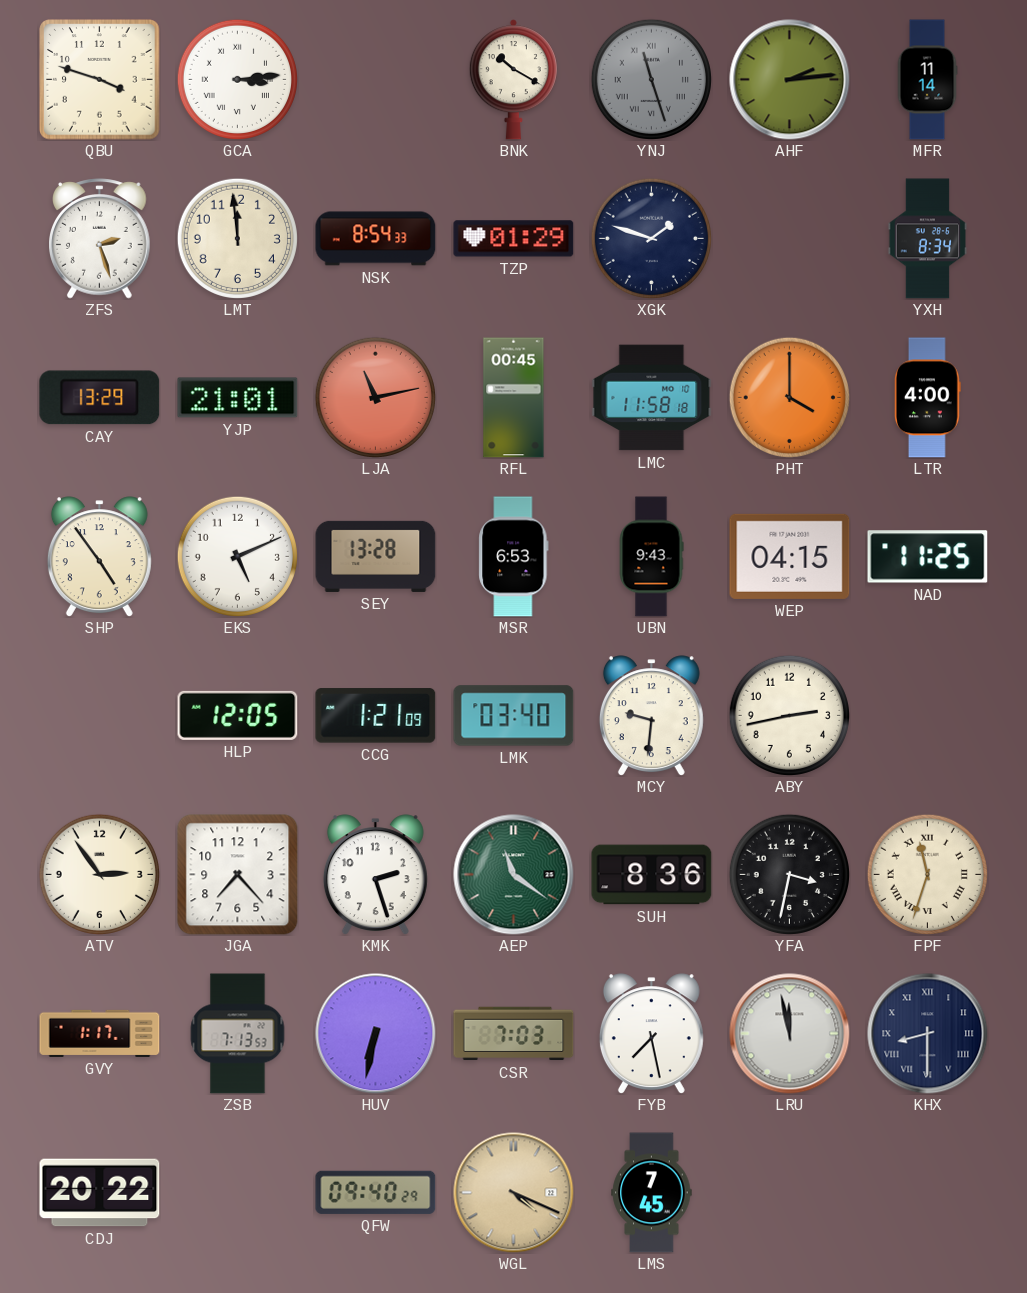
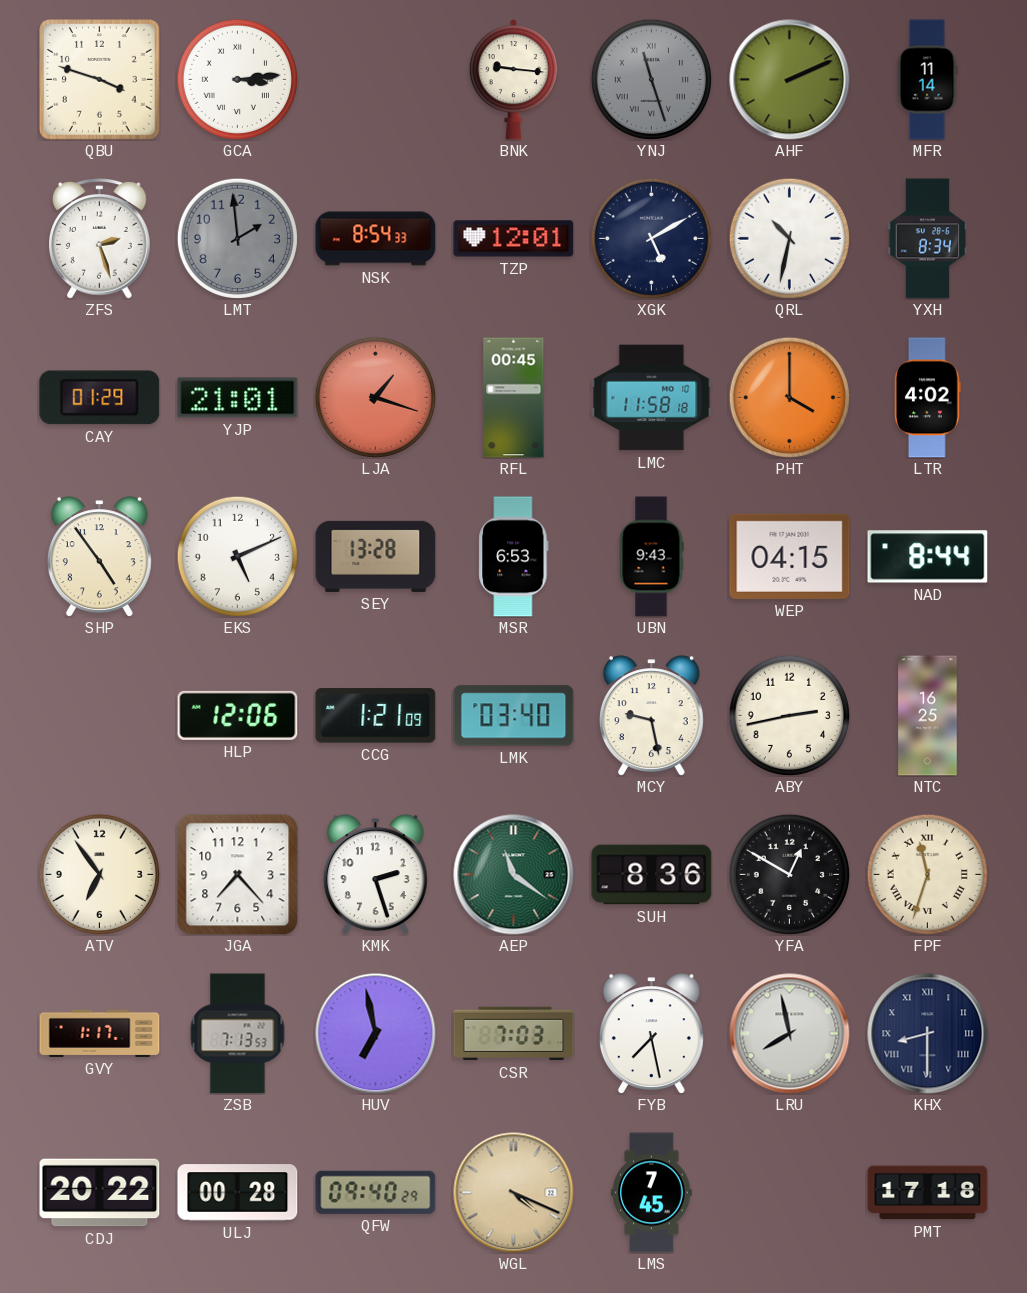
BNK: 10:20 -> 9:16 (513, 80)
AHF: 2:14 -> 2:11 (790, 80)
LMT: 11:59 -> 1:59 (237, 238)
LMT dial: cream -> grey (237, 238)
TZP: 01:29 -> 12:01 (514, 239)
XGK: 1:48 -> 5:10 (651, 238)
QRL: none -> 10:32 (789, 238)
CAY: 13:29 -> 01:29 (100, 398)
LJA: 11:13 -> 1:18 (375, 397)
LTR: 4:00 -> 4:02 (927, 398)
NAD: 11:25 -> 8:44 (928, 557)
HLP: 12:05 -> 12:06 (238, 715)
MCY: 9:31 -> 9:28 (651, 716)
NTC: none -> 16:25 (928, 716)
ATV: 2:54 -> 6:54 (99, 874)
YFA: 3:32 -> 12:50 (789, 874)
HUV: 6:32 -> 6:58 (376, 1034)
LRU: 11:58 -> 7:58 (790, 1034)
ULJ: none -> 00:28 (238, 1193)
PMT: none -> 17:18 (928, 1193)
